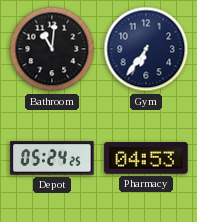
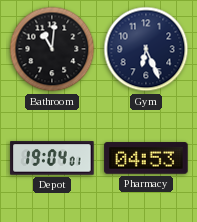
Gym: 6:36 -> 6:26 (146, 49)
Depot: 05:24 -> 19:04 (52, 158)
